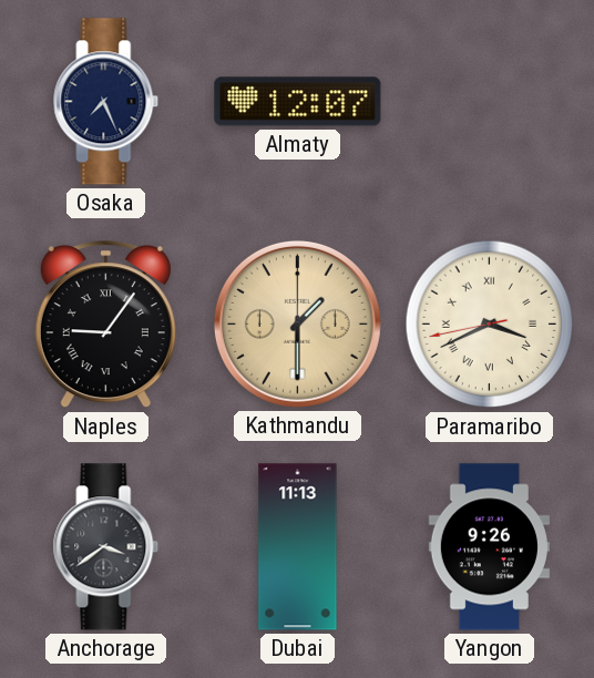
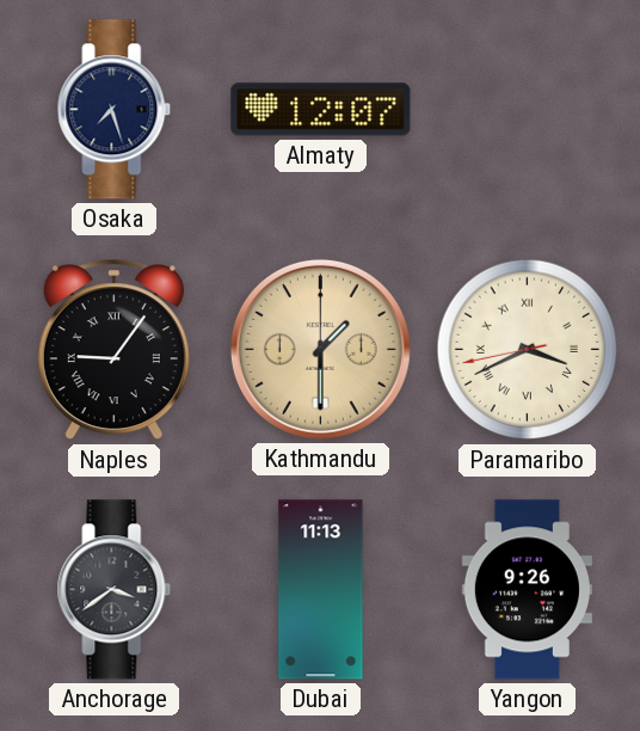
Osaka: 7:26 -> 7:27 (115, 110)
